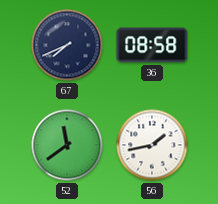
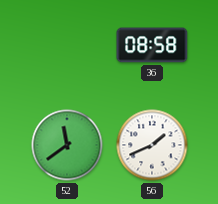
67: 7:41 -> none (67, 45)
56: 1:43 -> 1:41 (152, 145)
